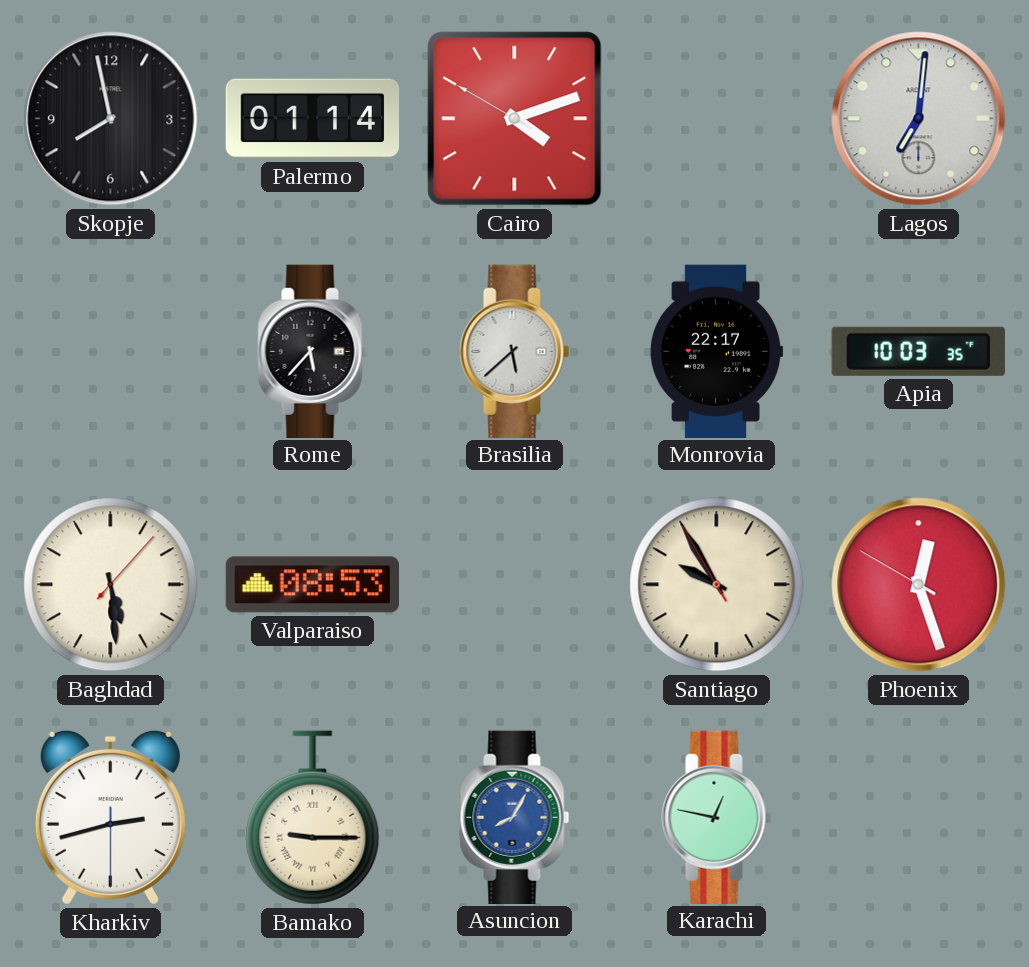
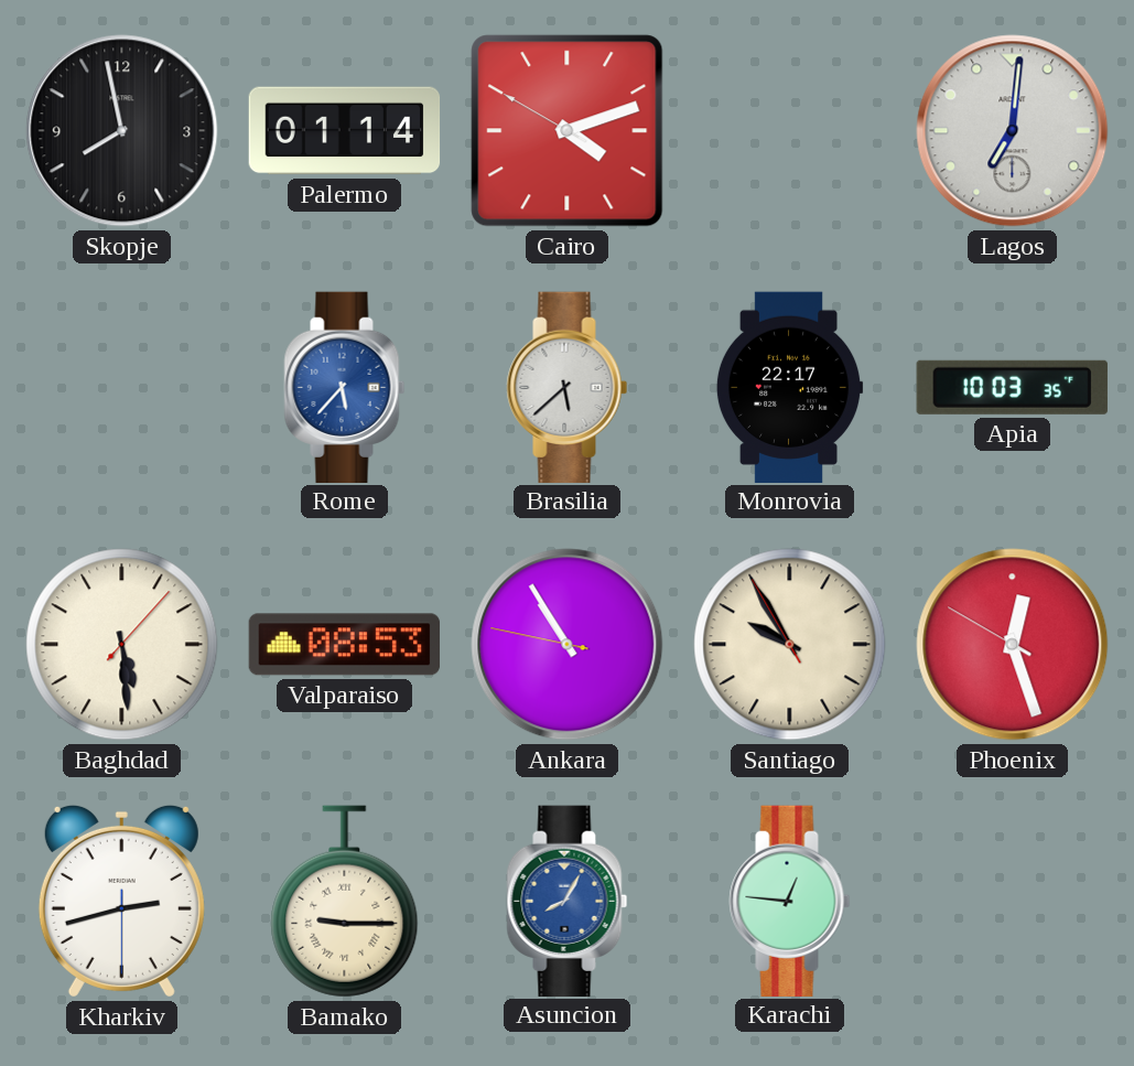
Rome dial: black -> blue (345, 387)
Ankara: none -> 10:54 (568, 645)
Karachi: 12:47 -> 12:46 (790, 901)
